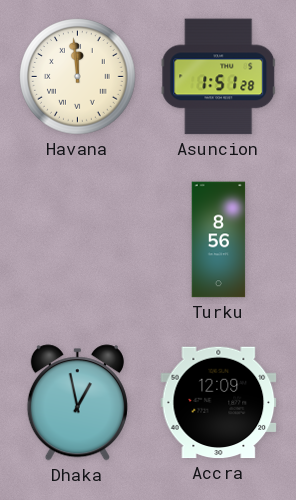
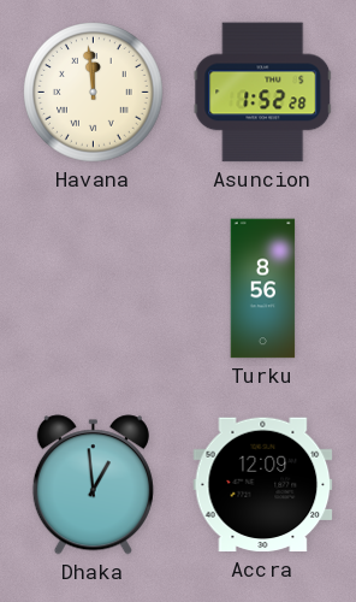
Asuncion: 1:51 -> 1:52 (263, 93)
Dhaka: 12:58 -> 12:59 (93, 485)
